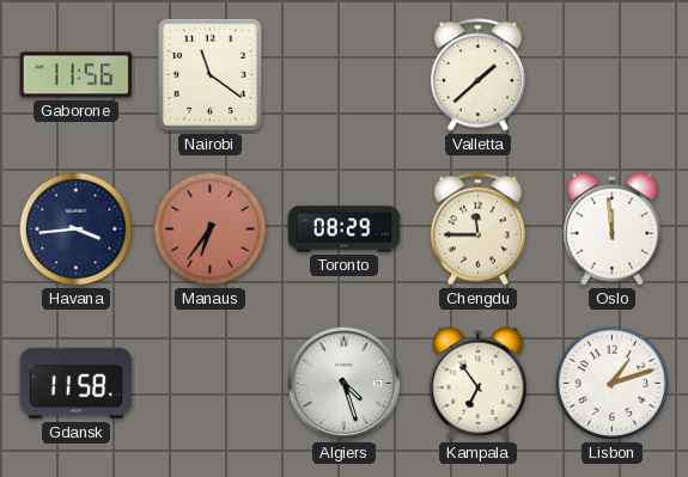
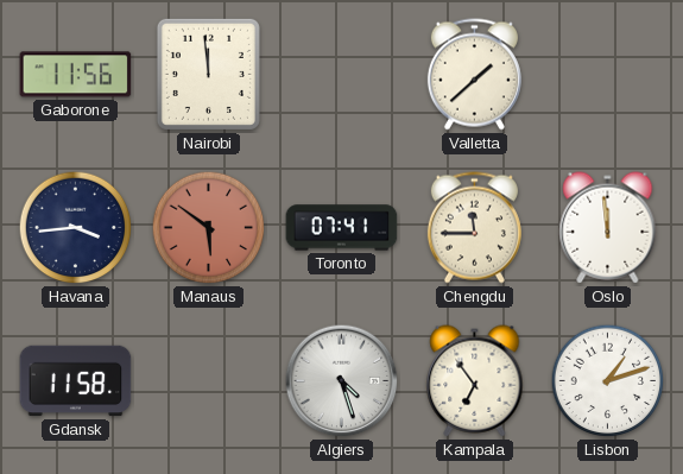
Nairobi: 11:21 -> 11:59 (208, 74)
Manaus: 6:36 -> 5:51 (209, 228)
Toronto: 08:29 -> 07:41 (342, 228)
